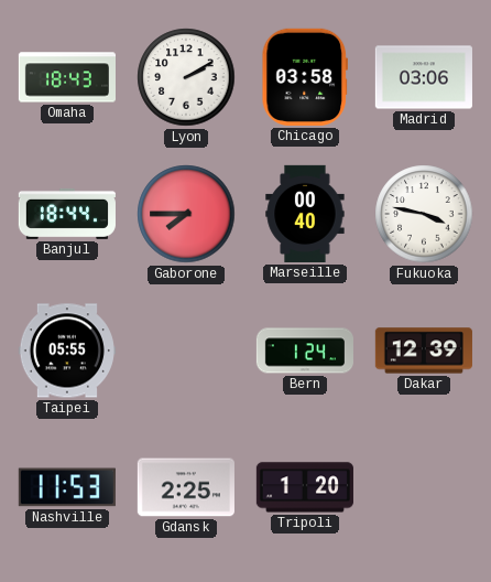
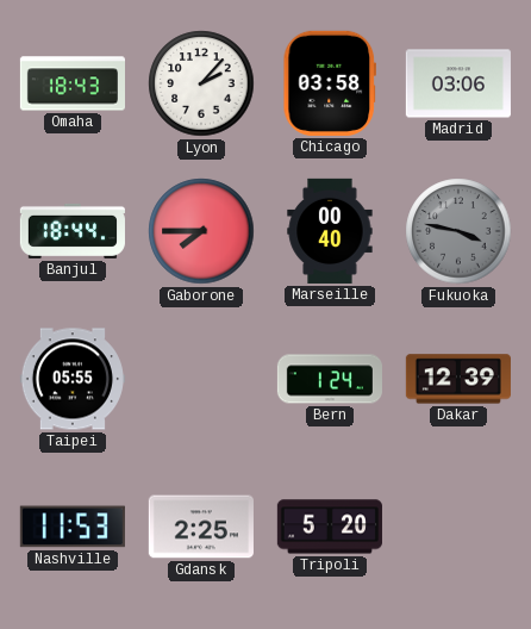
Lyon: 2:10 -> 2:07 (201, 83)
Fukuoka dial: white -> grey (458, 231)
Tripoli: 1:20 -> 5:20 (330, 527)
